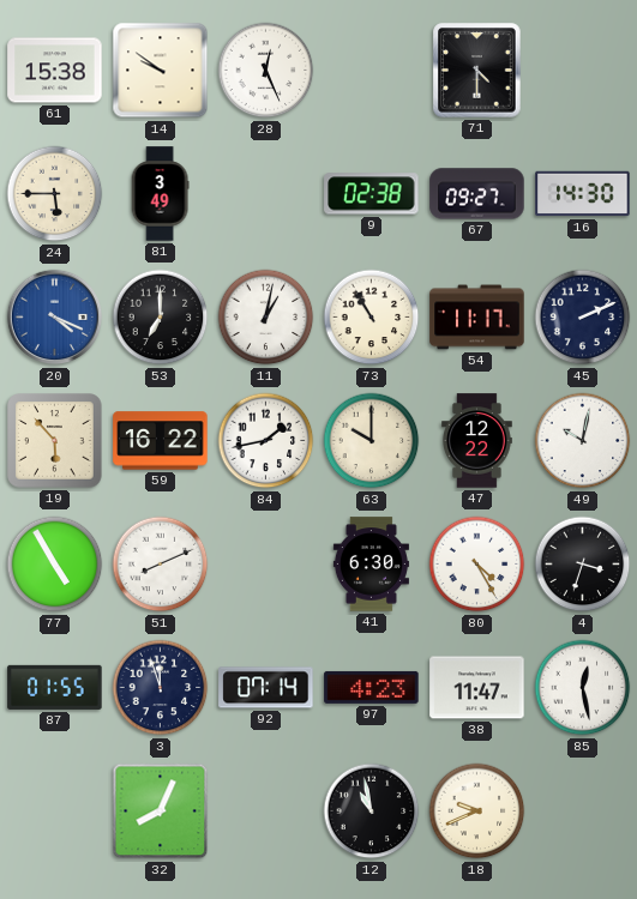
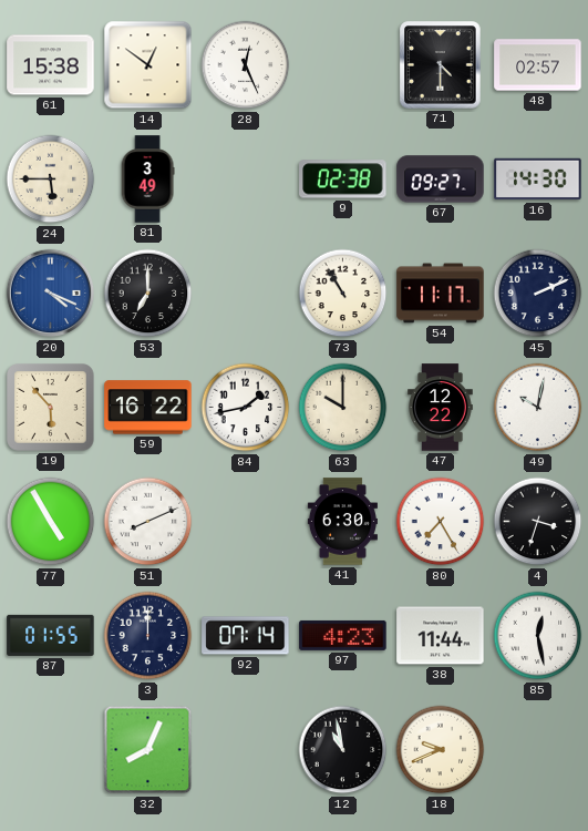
14: 9:51 -> 12:51 (148, 65)
48: none -> 02:57 (538, 65)
11: 1:02 -> none (266, 318)
80: 4:25 -> 7:25 (441, 522)
3: 11:57 -> 12:00 (148, 636)
38: 11:47 -> 11:44 (441, 636)
